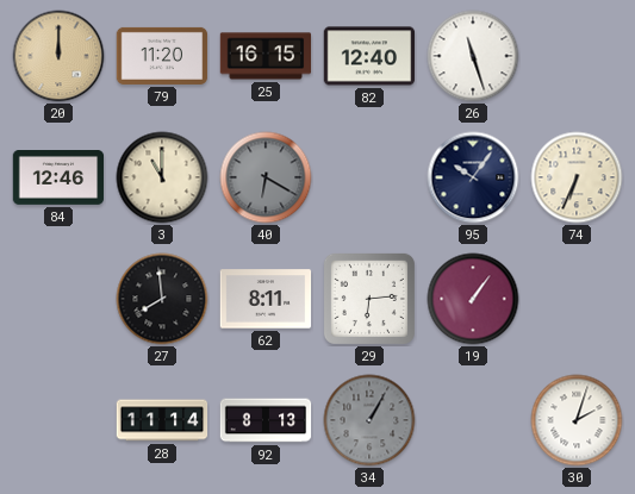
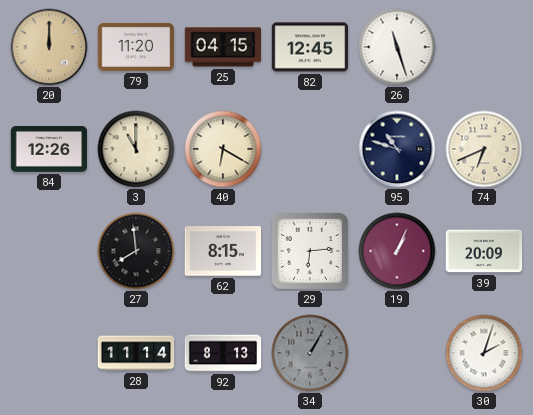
25: 16:15 -> 04:15 (223, 47)
82: 12:40 -> 12:45 (310, 47)
84: 12:46 -> 12:26 (49, 150)
40 dial: grey -> cream (223, 149)
95: 10:06 -> 10:48 (397, 149)
74: 6:34 -> 6:41 (484, 149)
62: 8:11 -> 8:15 (223, 251)
19: 1:06 -> 1:04 (397, 251)
39: none -> 20:09 (484, 251)
